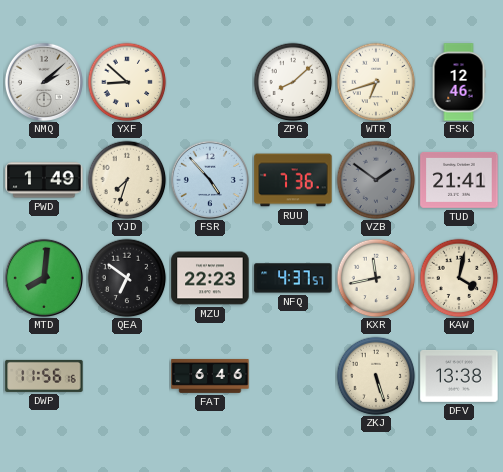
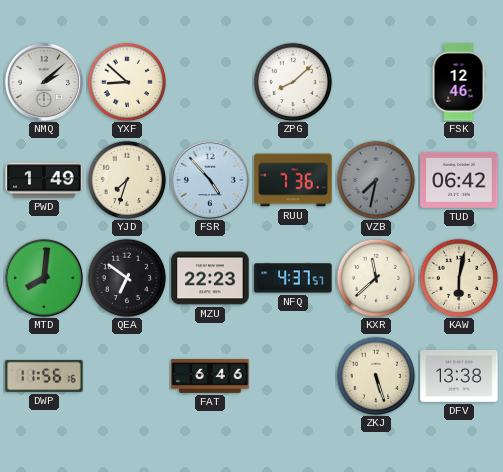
WTR: 6:42 -> none (376, 82)
VZB: 1:51 -> 7:32 (376, 180)
TUD: 21:41 -> 06:42 (459, 180)
KXR: 11:43 -> 11:38 (376, 278)
KAW: 4:02 -> 6:02 (459, 278)
